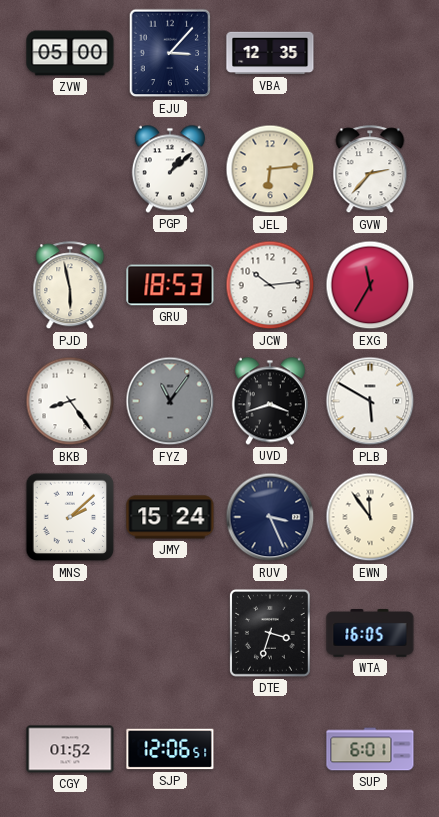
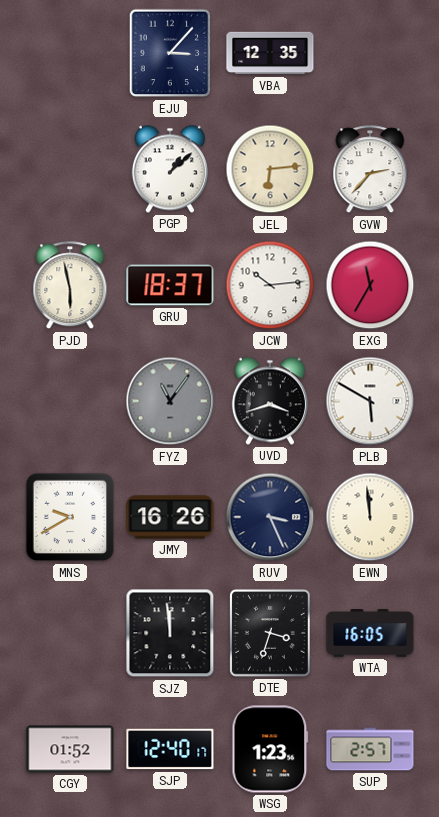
ZVW: 05:00 -> none (70, 53)
GRU: 18:53 -> 18:37 (170, 285)
BKB: 8:24 -> none (70, 401)
MNS: 2:08 -> 9:40 (70, 517)
JMY: 15:24 -> 16:26 (170, 517)
EWN: 11:54 -> 11:59 (370, 517)
SJZ: none -> 11:59 (170, 633)
SJP: 12:06 -> 12:40 (170, 749)
WSG: none -> 1:23 (270, 749)
SUP: 6:01 -> 2:57 (370, 749)
